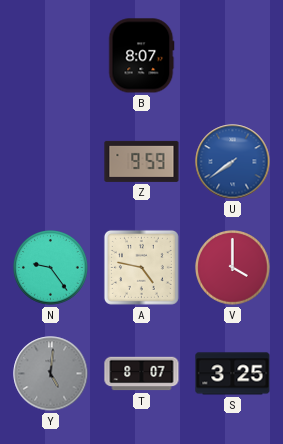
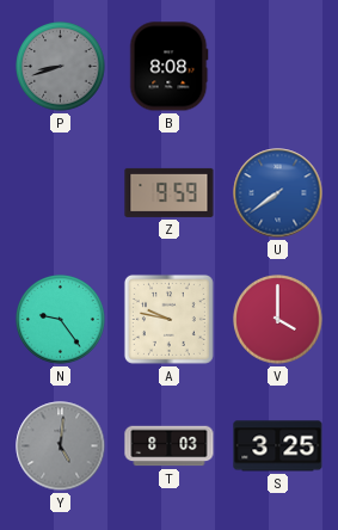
P: none -> 8:42 (61, 67)
B: 8:07 -> 8:08 (170, 67)
A: 4:47 -> 9:47 (168, 319)
T: 8:07 -> 8:03 (170, 446)
